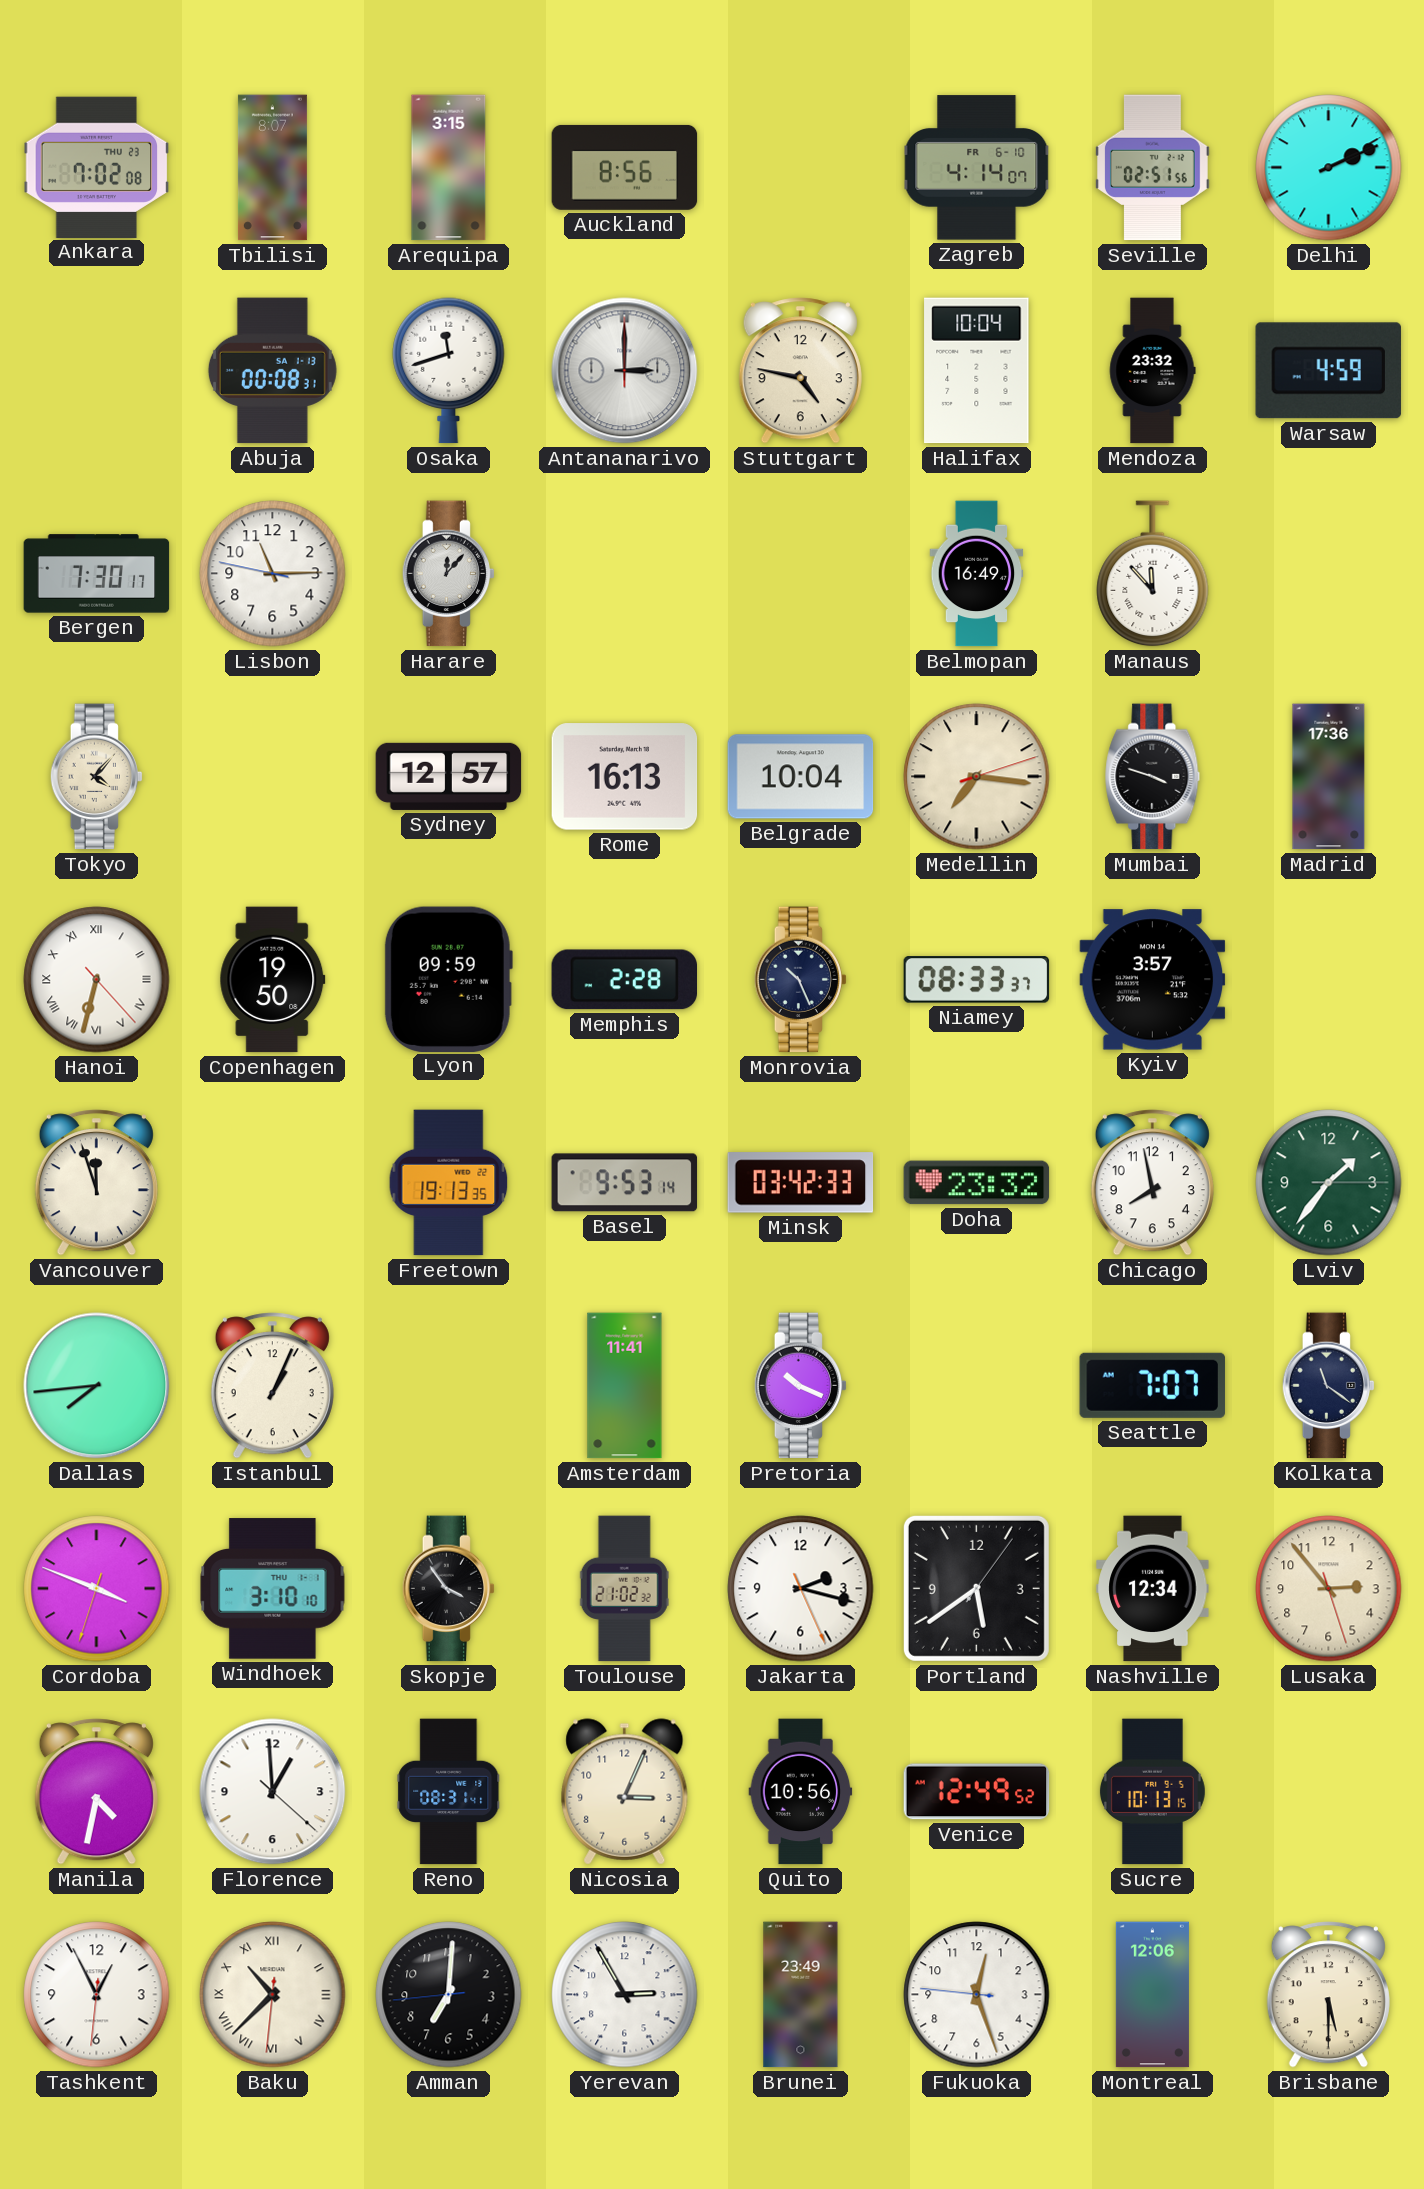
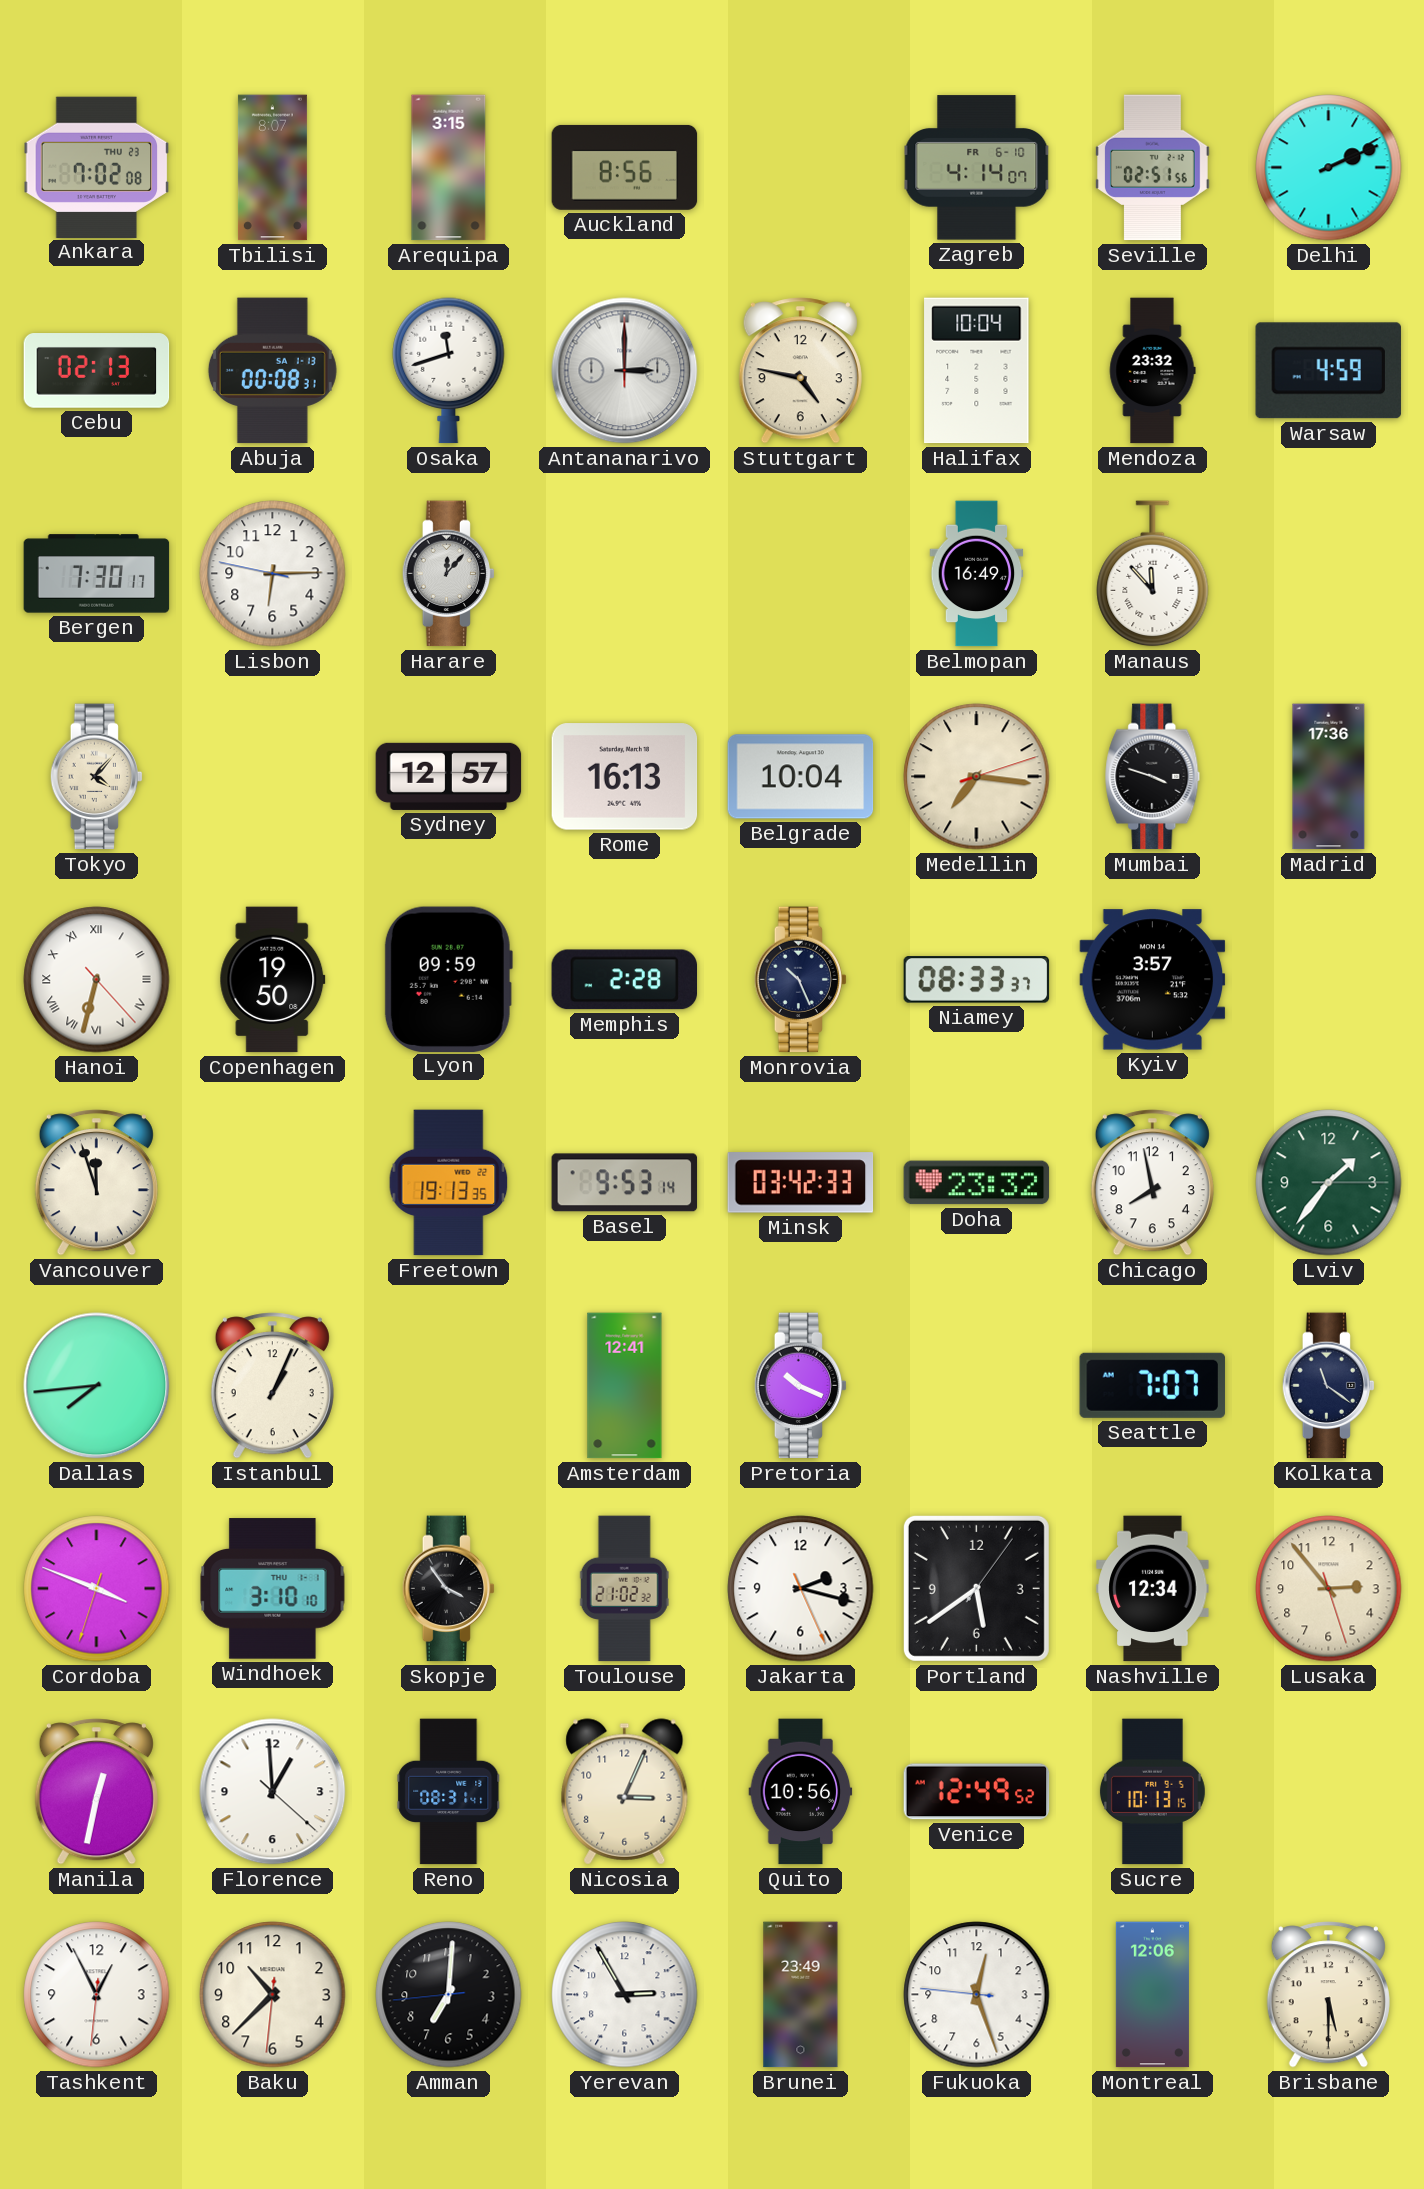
Cebu: none -> 02:13 (97, 371)
Lisbon: 11:14 -> 6:14 (273, 574)
Amsterdam: 11:41 -> 12:41 (625, 1386)
Manila: 4:32 -> 12:32 (96, 1792)
Baku numerals: Roman -> Arabic (273, 1995)
